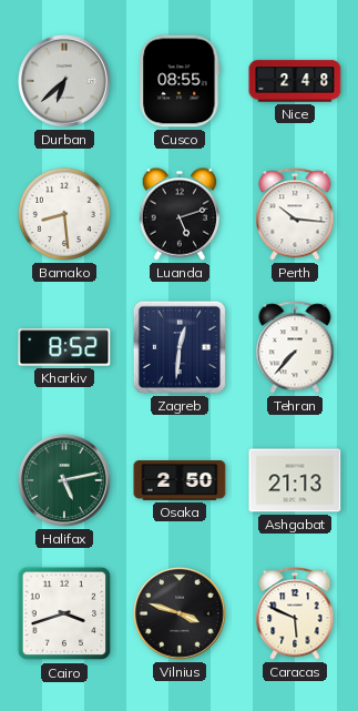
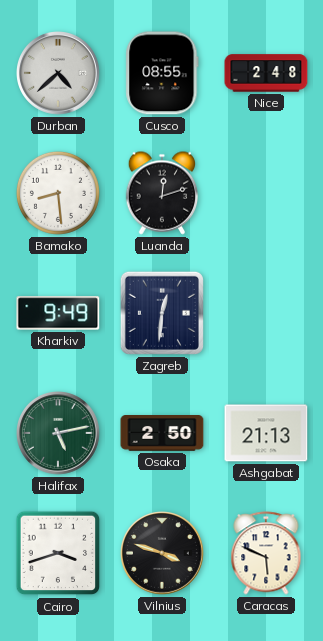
Durban: 6:38 -> 4:38 (59, 74)
Luanda: 5:12 -> 12:12 (162, 193)
Perth: 10:16 -> none (295, 214)
Kharkiv: 8:52 -> 9:49 (58, 313)
Tehran: 7:37 -> none (295, 347)
